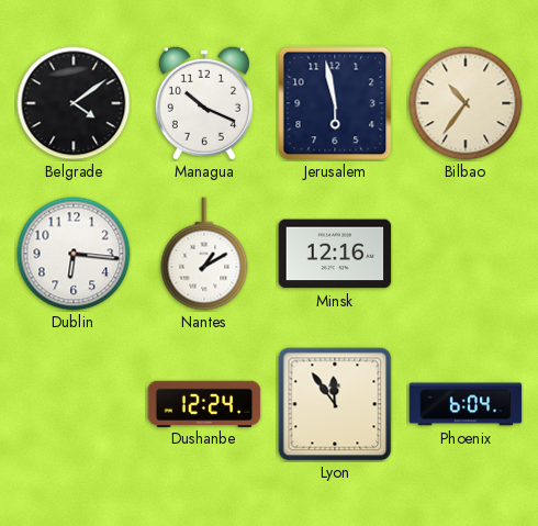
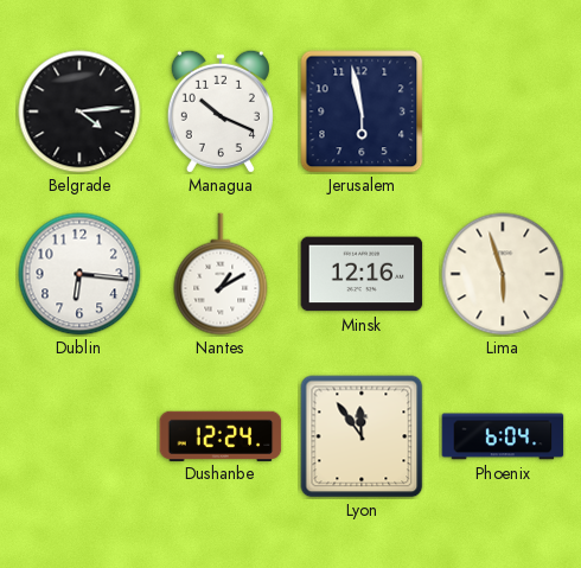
Belgrade: 4:09 -> 4:14 (79, 111)
Bilbao: 10:36 -> none (466, 103)
Lima: none -> 5:57 (503, 274)
